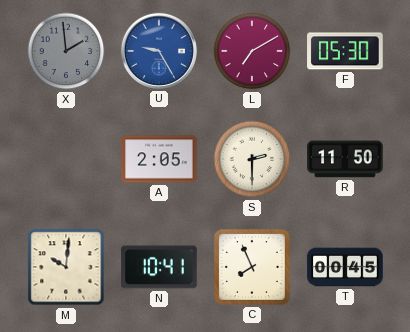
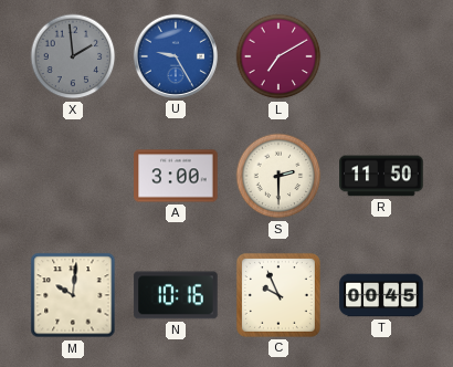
F: 05:30 -> none (345, 51)
A: 2:05 -> 3:00 (176, 176)
N: 10:41 -> 10:16 (176, 295)
C: 7:56 -> 9:56 (278, 295)
